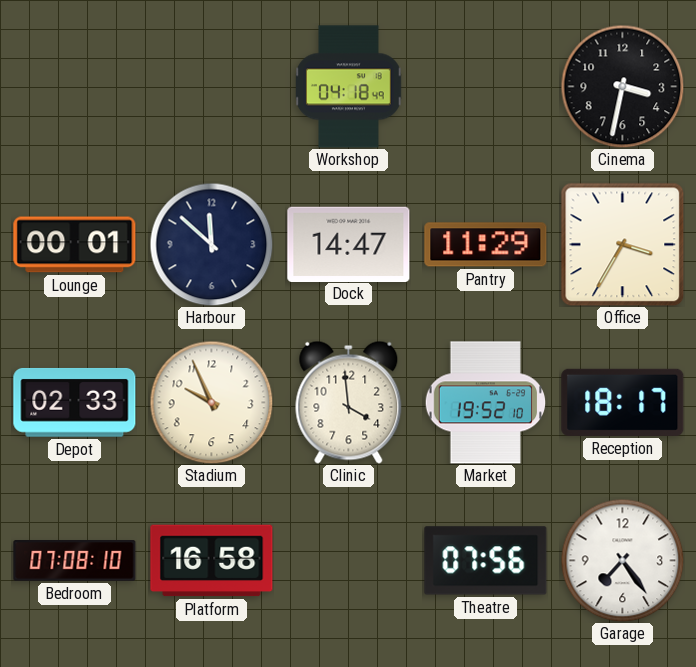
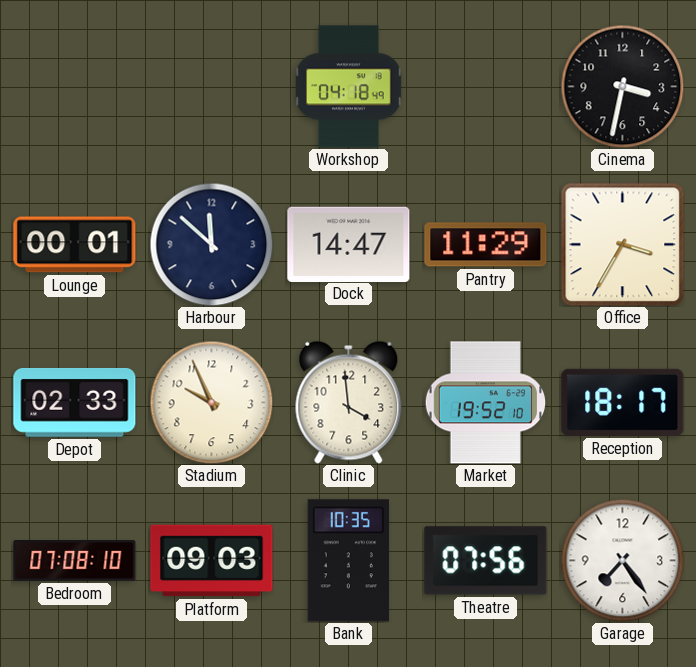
Platform: 16:58 -> 09:03 (212, 561)
Bank: none -> 10:35 (348, 561)
